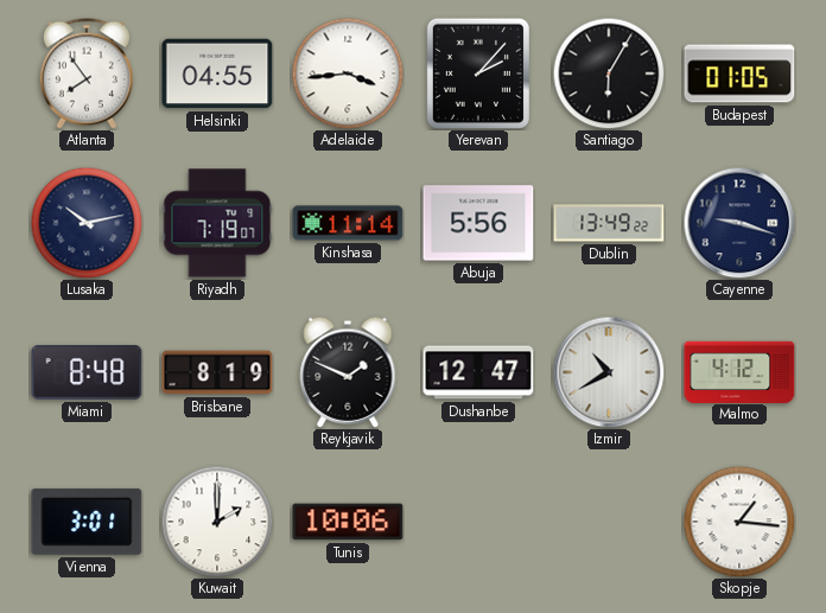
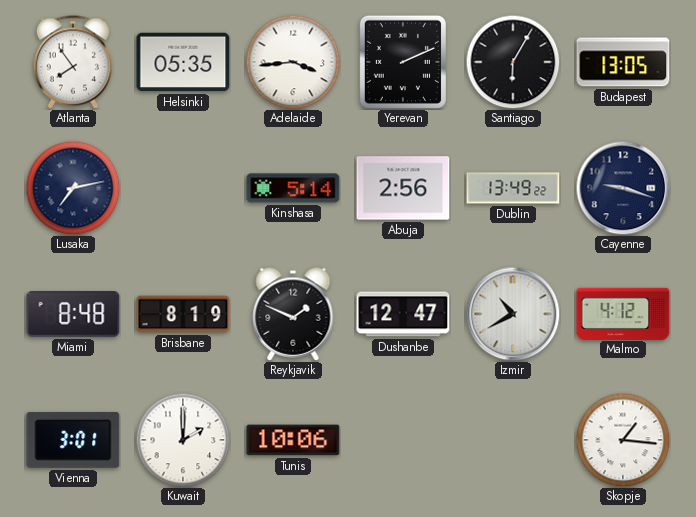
Helsinki: 04:55 -> 05:35 (183, 62)
Yerevan: 2:07 -> 2:11 (403, 62)
Budapest: 01:05 -> 13:05 (623, 62)
Lusaka: 10:13 -> 7:13 (73, 188)
Riyadh: 7:19 -> none (217, 223)
Kinshasa: 11:14 -> 5:14 (293, 188)
Abuja: 5:56 -> 2:56 (403, 188)
